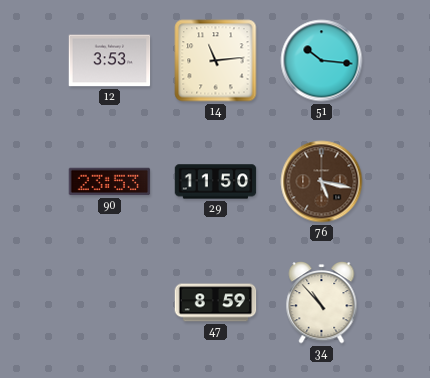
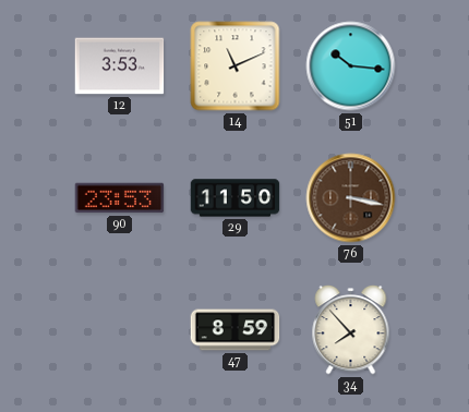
14: 11:14 -> 11:11 (236, 66)
76: 5:17 -> 3:17 (351, 198)
34: 10:53 -> 7:53 (351, 330)
